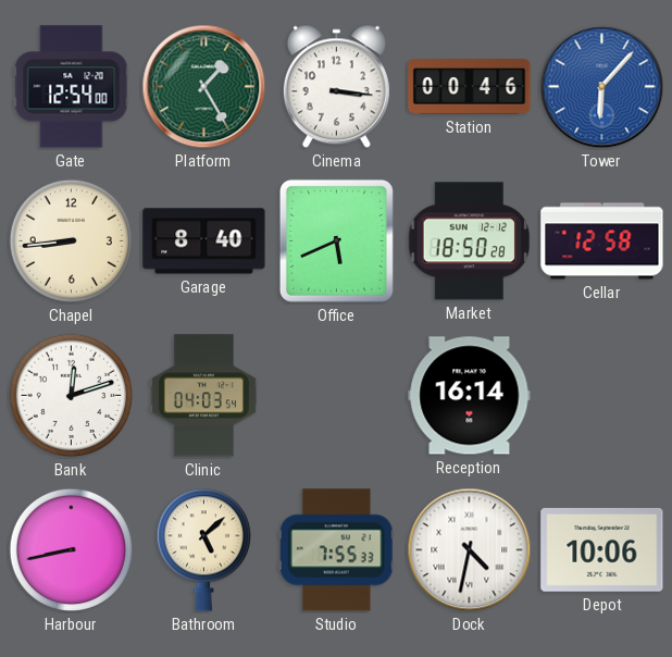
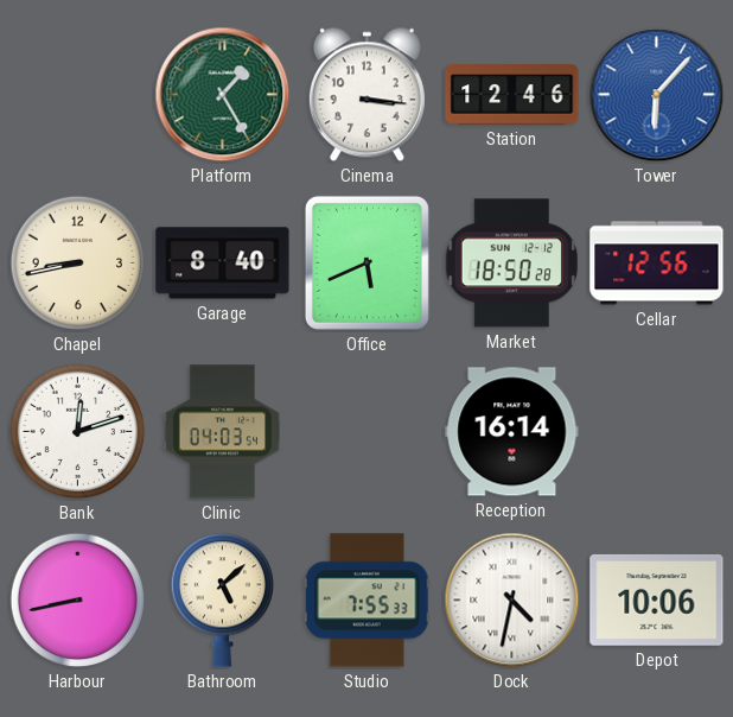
Gate: 12:54 -> none (72, 87)
Station: 00:46 -> 12:46 (512, 95)
Chapel: 8:44 -> 8:43 (78, 264)
Cellar: 12:58 -> 12:56 (657, 264)
